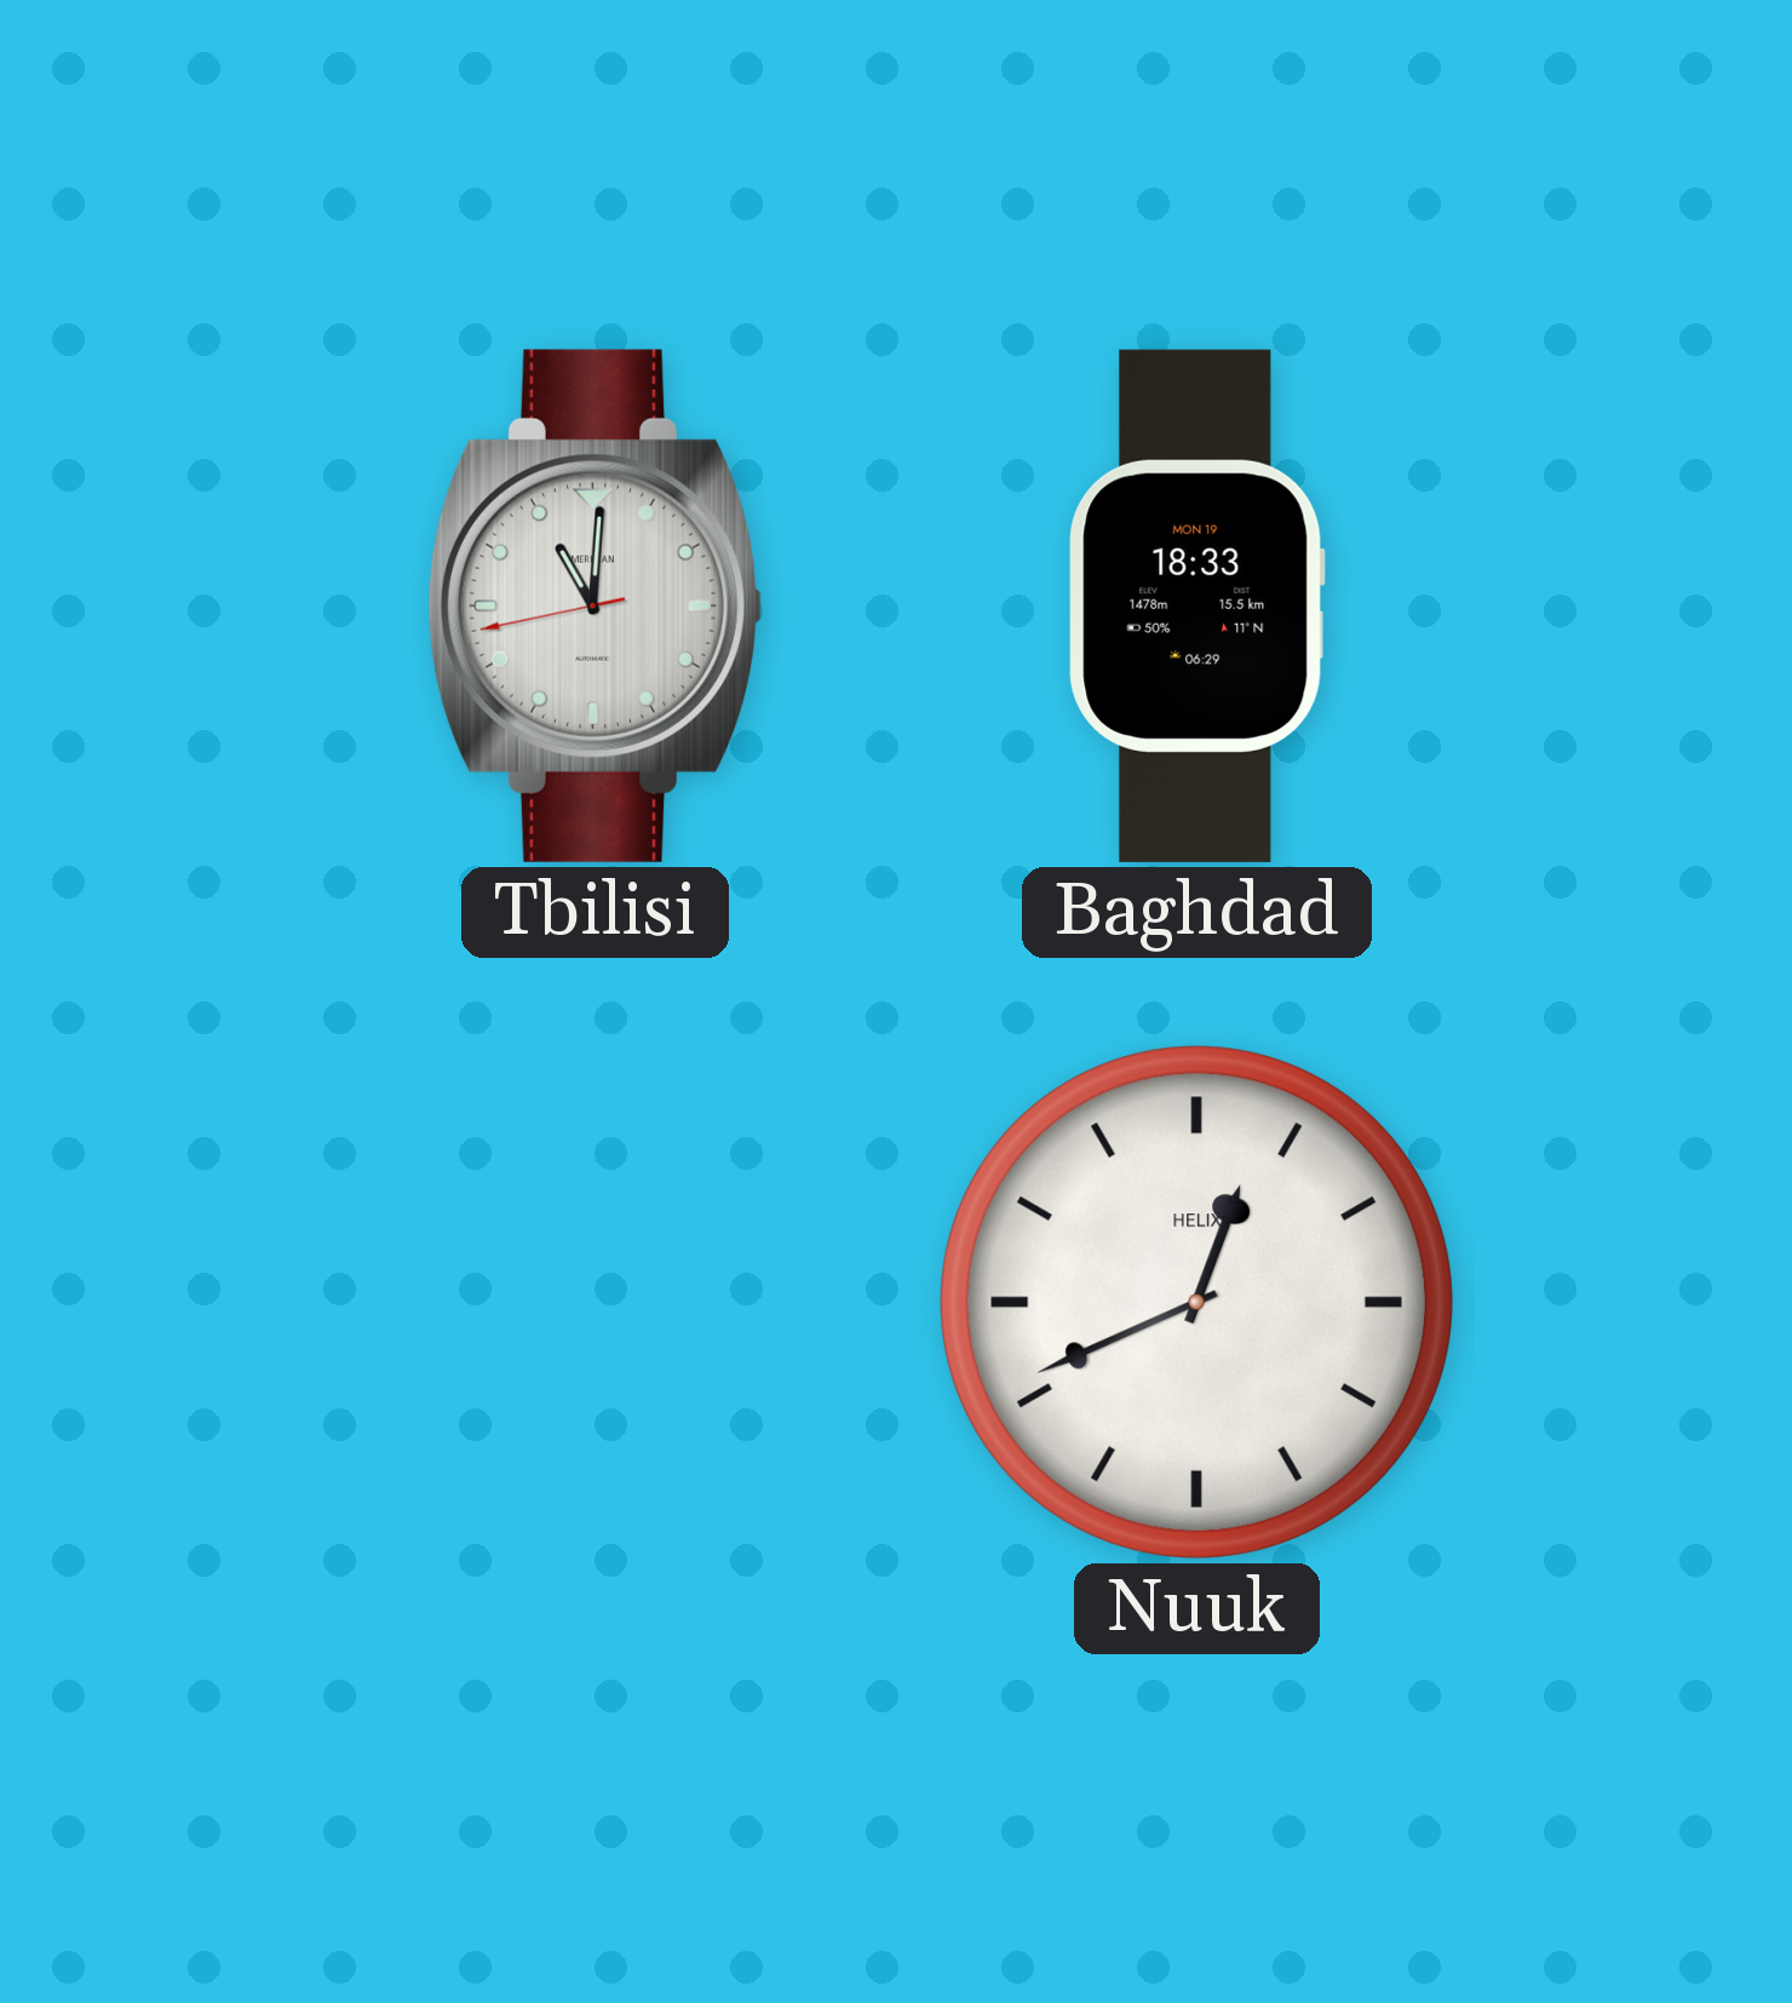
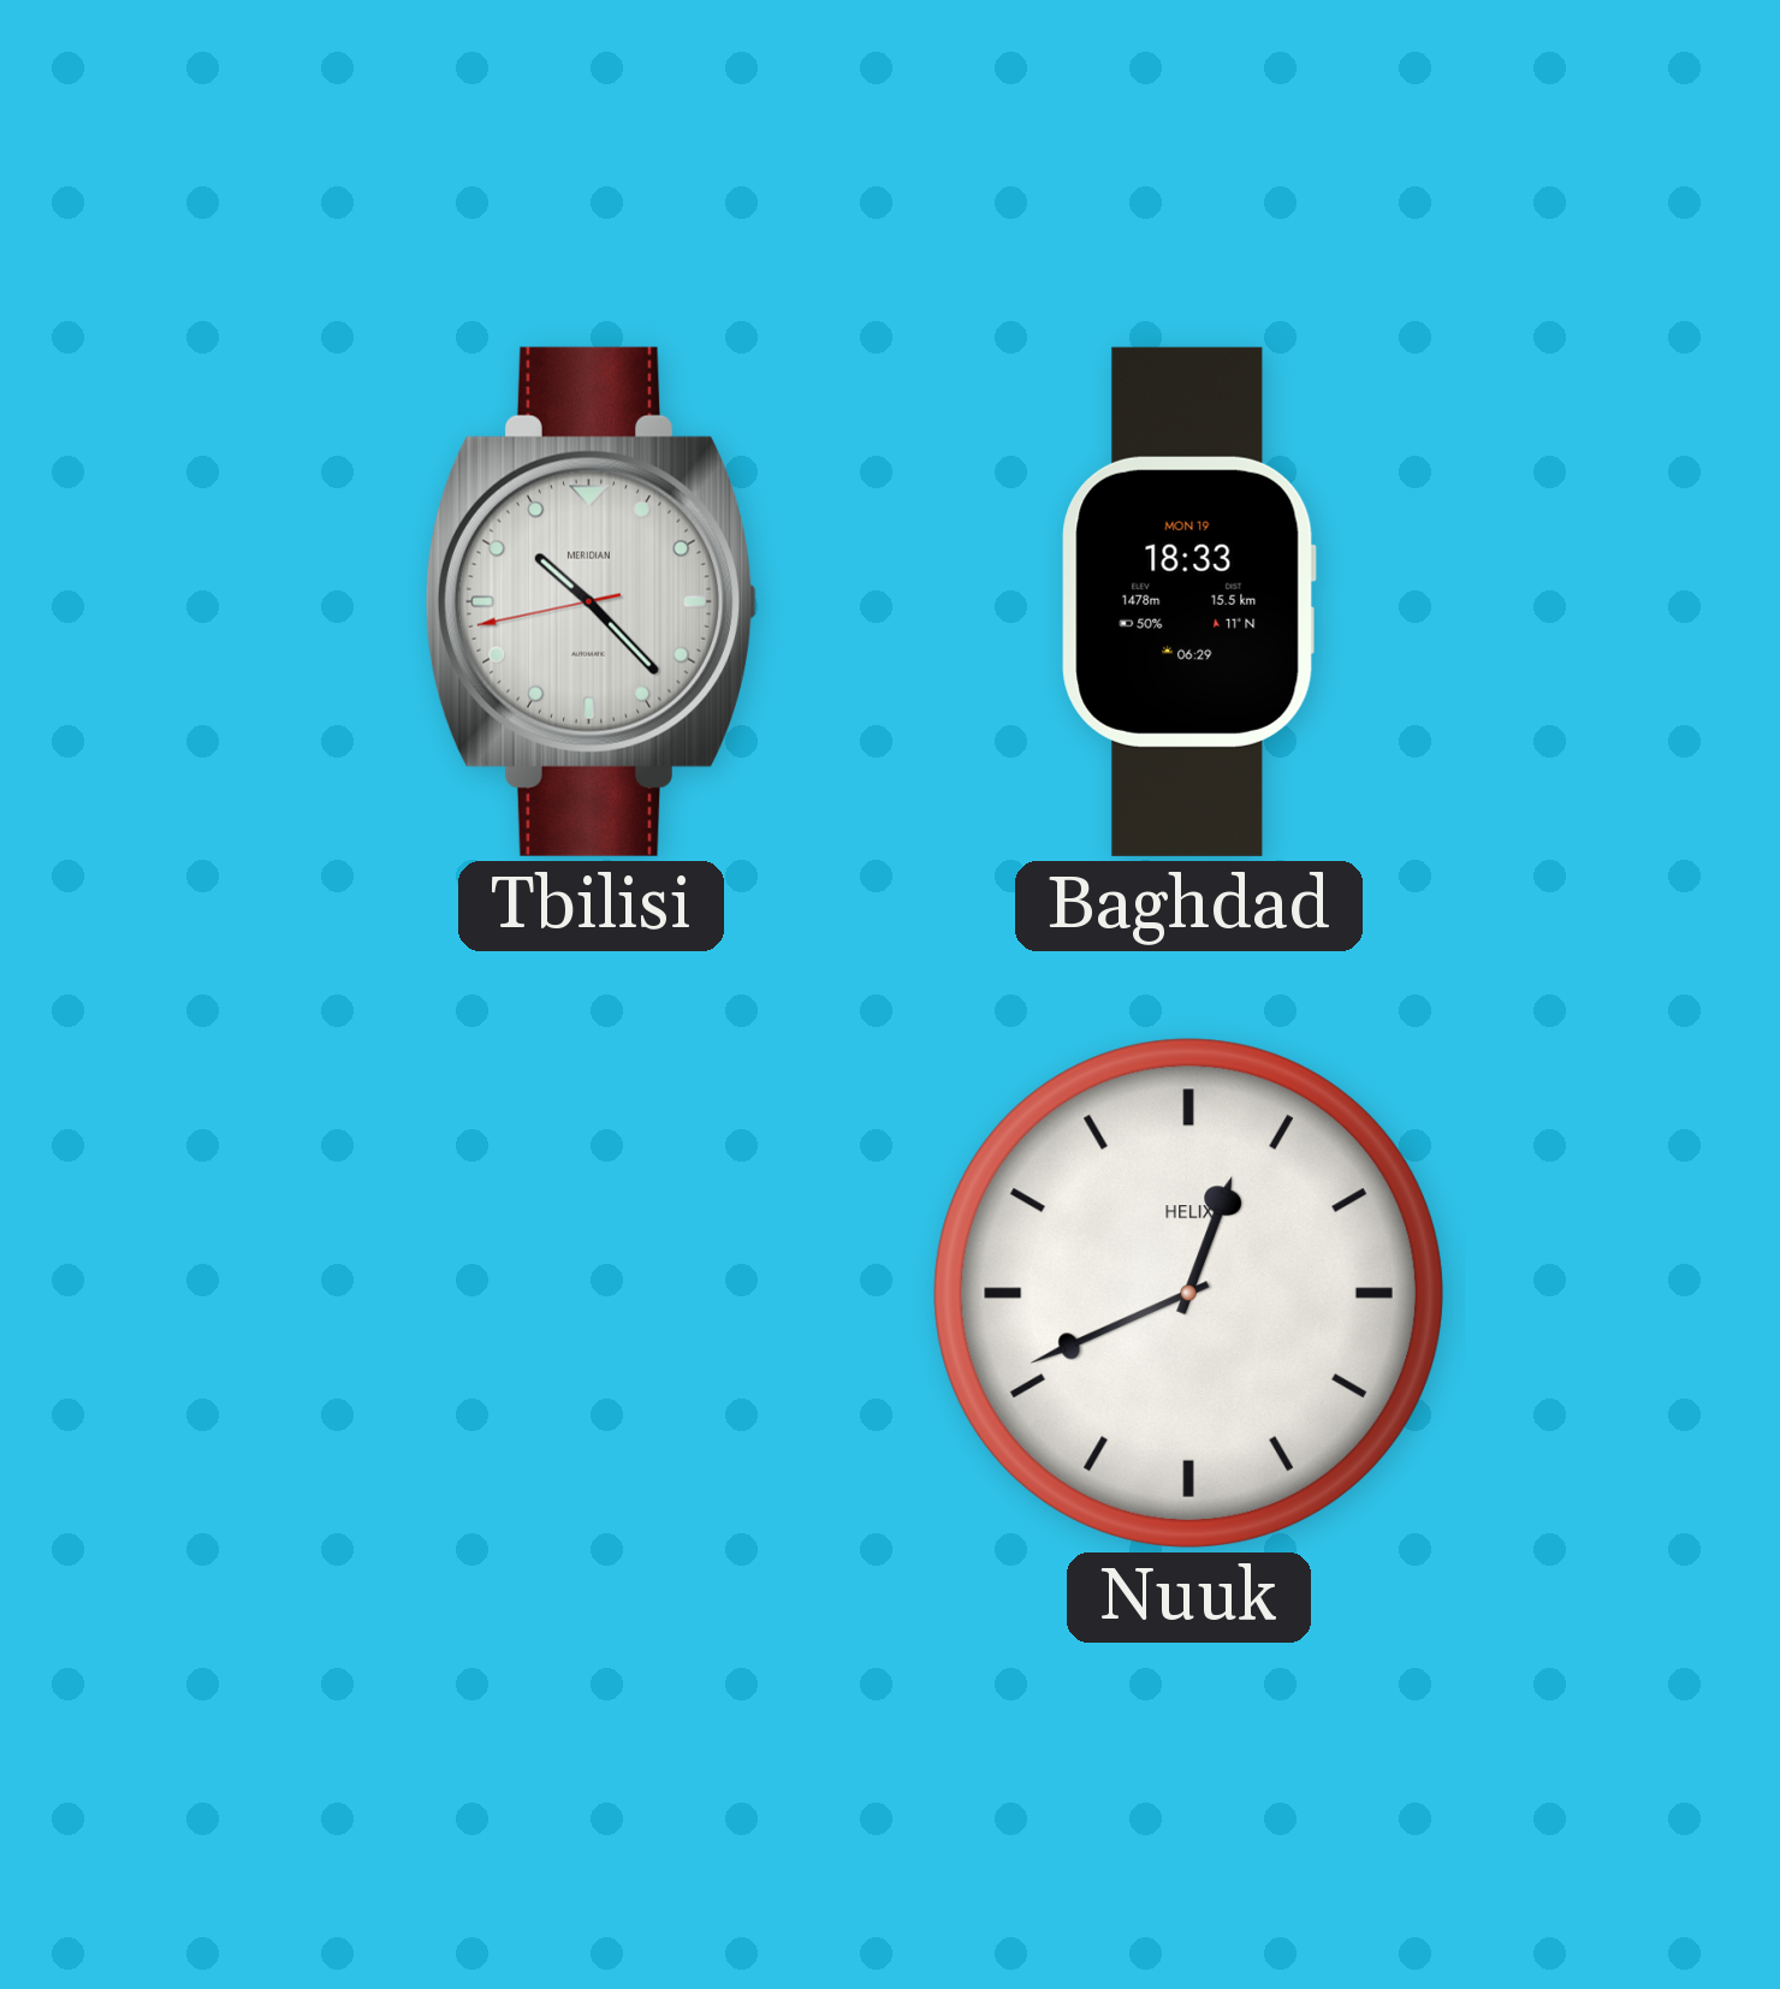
Tbilisi: 11:00 -> 10:22 (591, 601)
